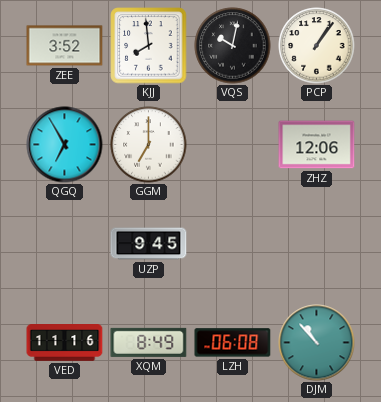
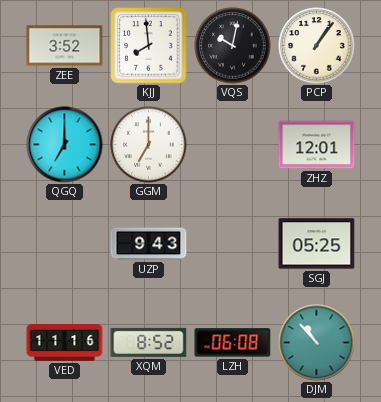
QGQ: 6:55 -> 7:00 (65, 145)
ZHZ: 12:06 -> 12:01 (317, 145)
UZP: 9:45 -> 9:43 (149, 244)
SGJ: none -> 05:25 (317, 244)
XQM: 8:49 -> 8:52 (149, 342)
